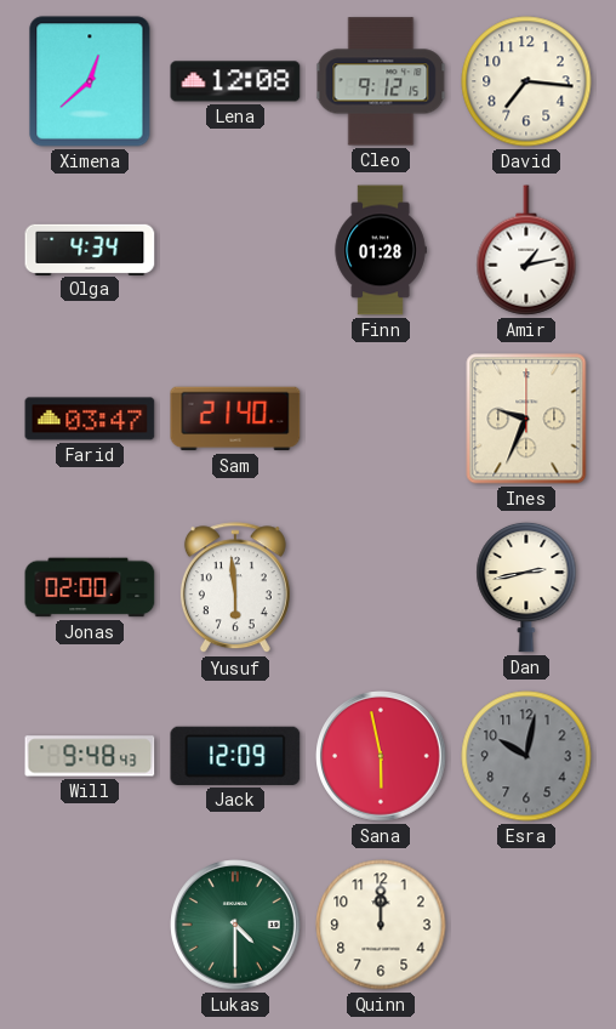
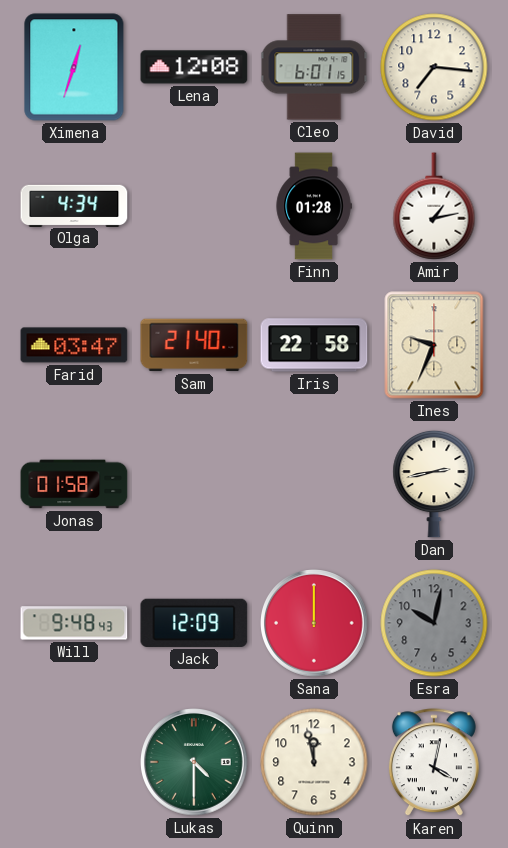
Ximena: 12:38 -> 12:33 (74, 67)
Cleo: 9:12 -> 6:01 (314, 67)
Iris: none -> 22:58 (314, 345)
Jonas: 02:00 -> 01:58 (74, 484)
Yusuf: 5:59 -> none (235, 589)
Sana: 5:58 -> 12:00 (314, 623)
Quinn: 12:00 -> 11:58 (314, 762)
Karen: none -> 4:02 (434, 763)
